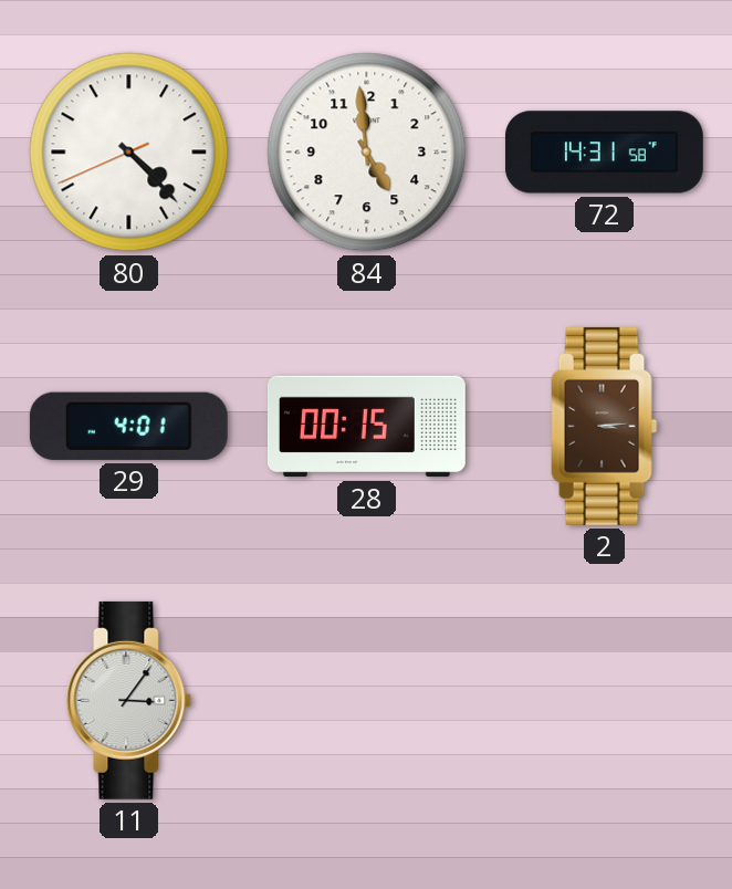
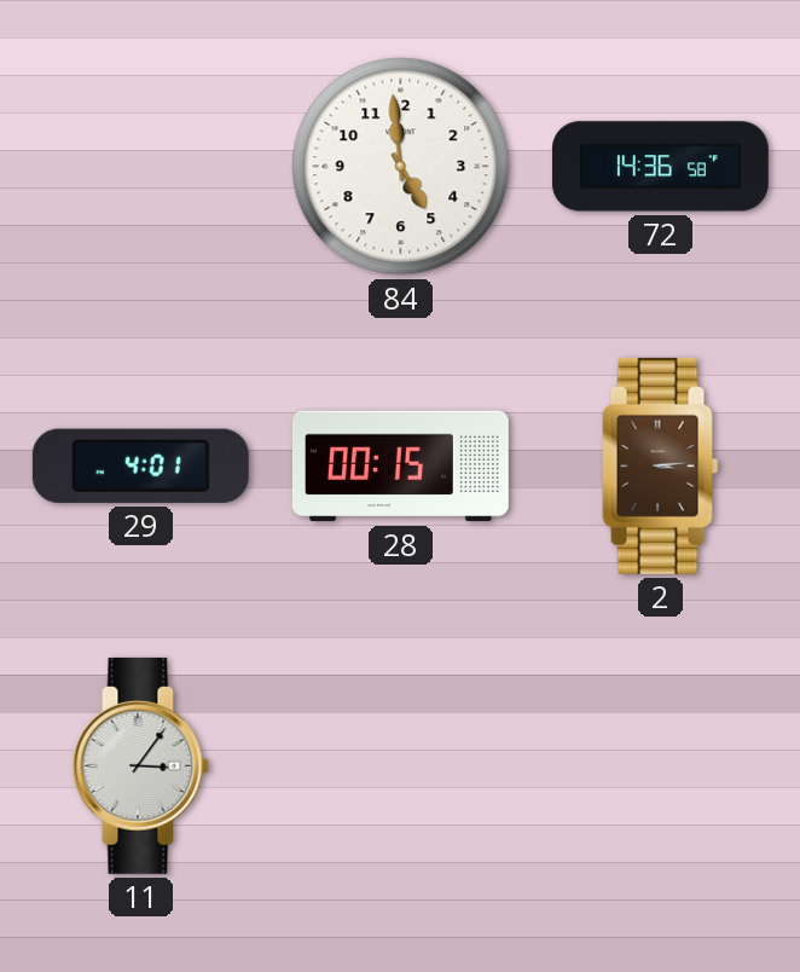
80: 4:22 -> none (129, 153)
72: 14:31 -> 14:36 (660, 167)
